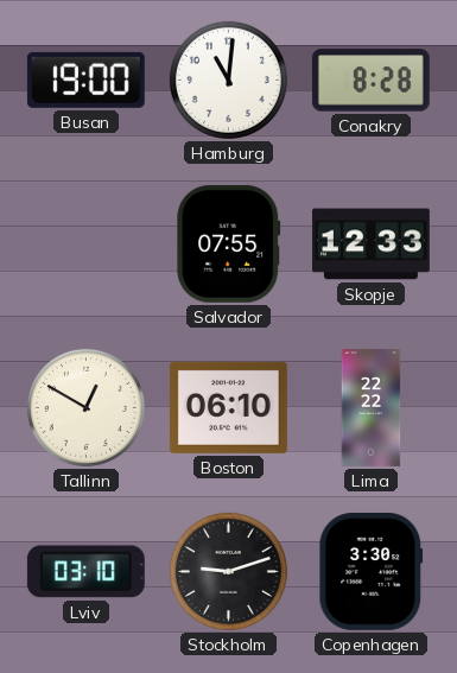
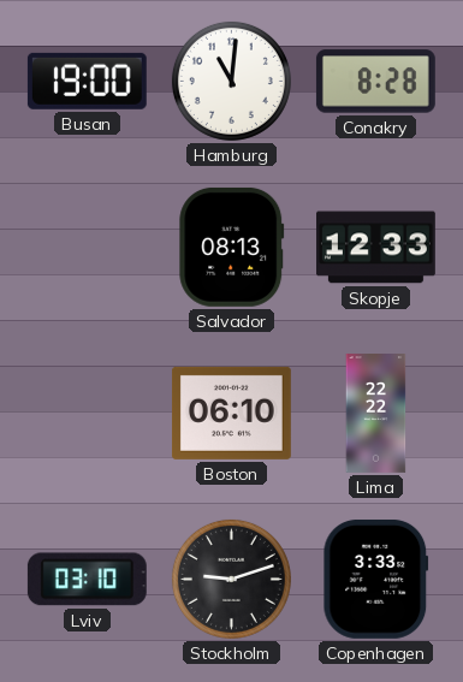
Salvador: 07:55 -> 08:13 (232, 247)
Tallinn: 12:50 -> none (85, 407)
Copenhagen: 3:30 -> 3:33 (376, 579)
